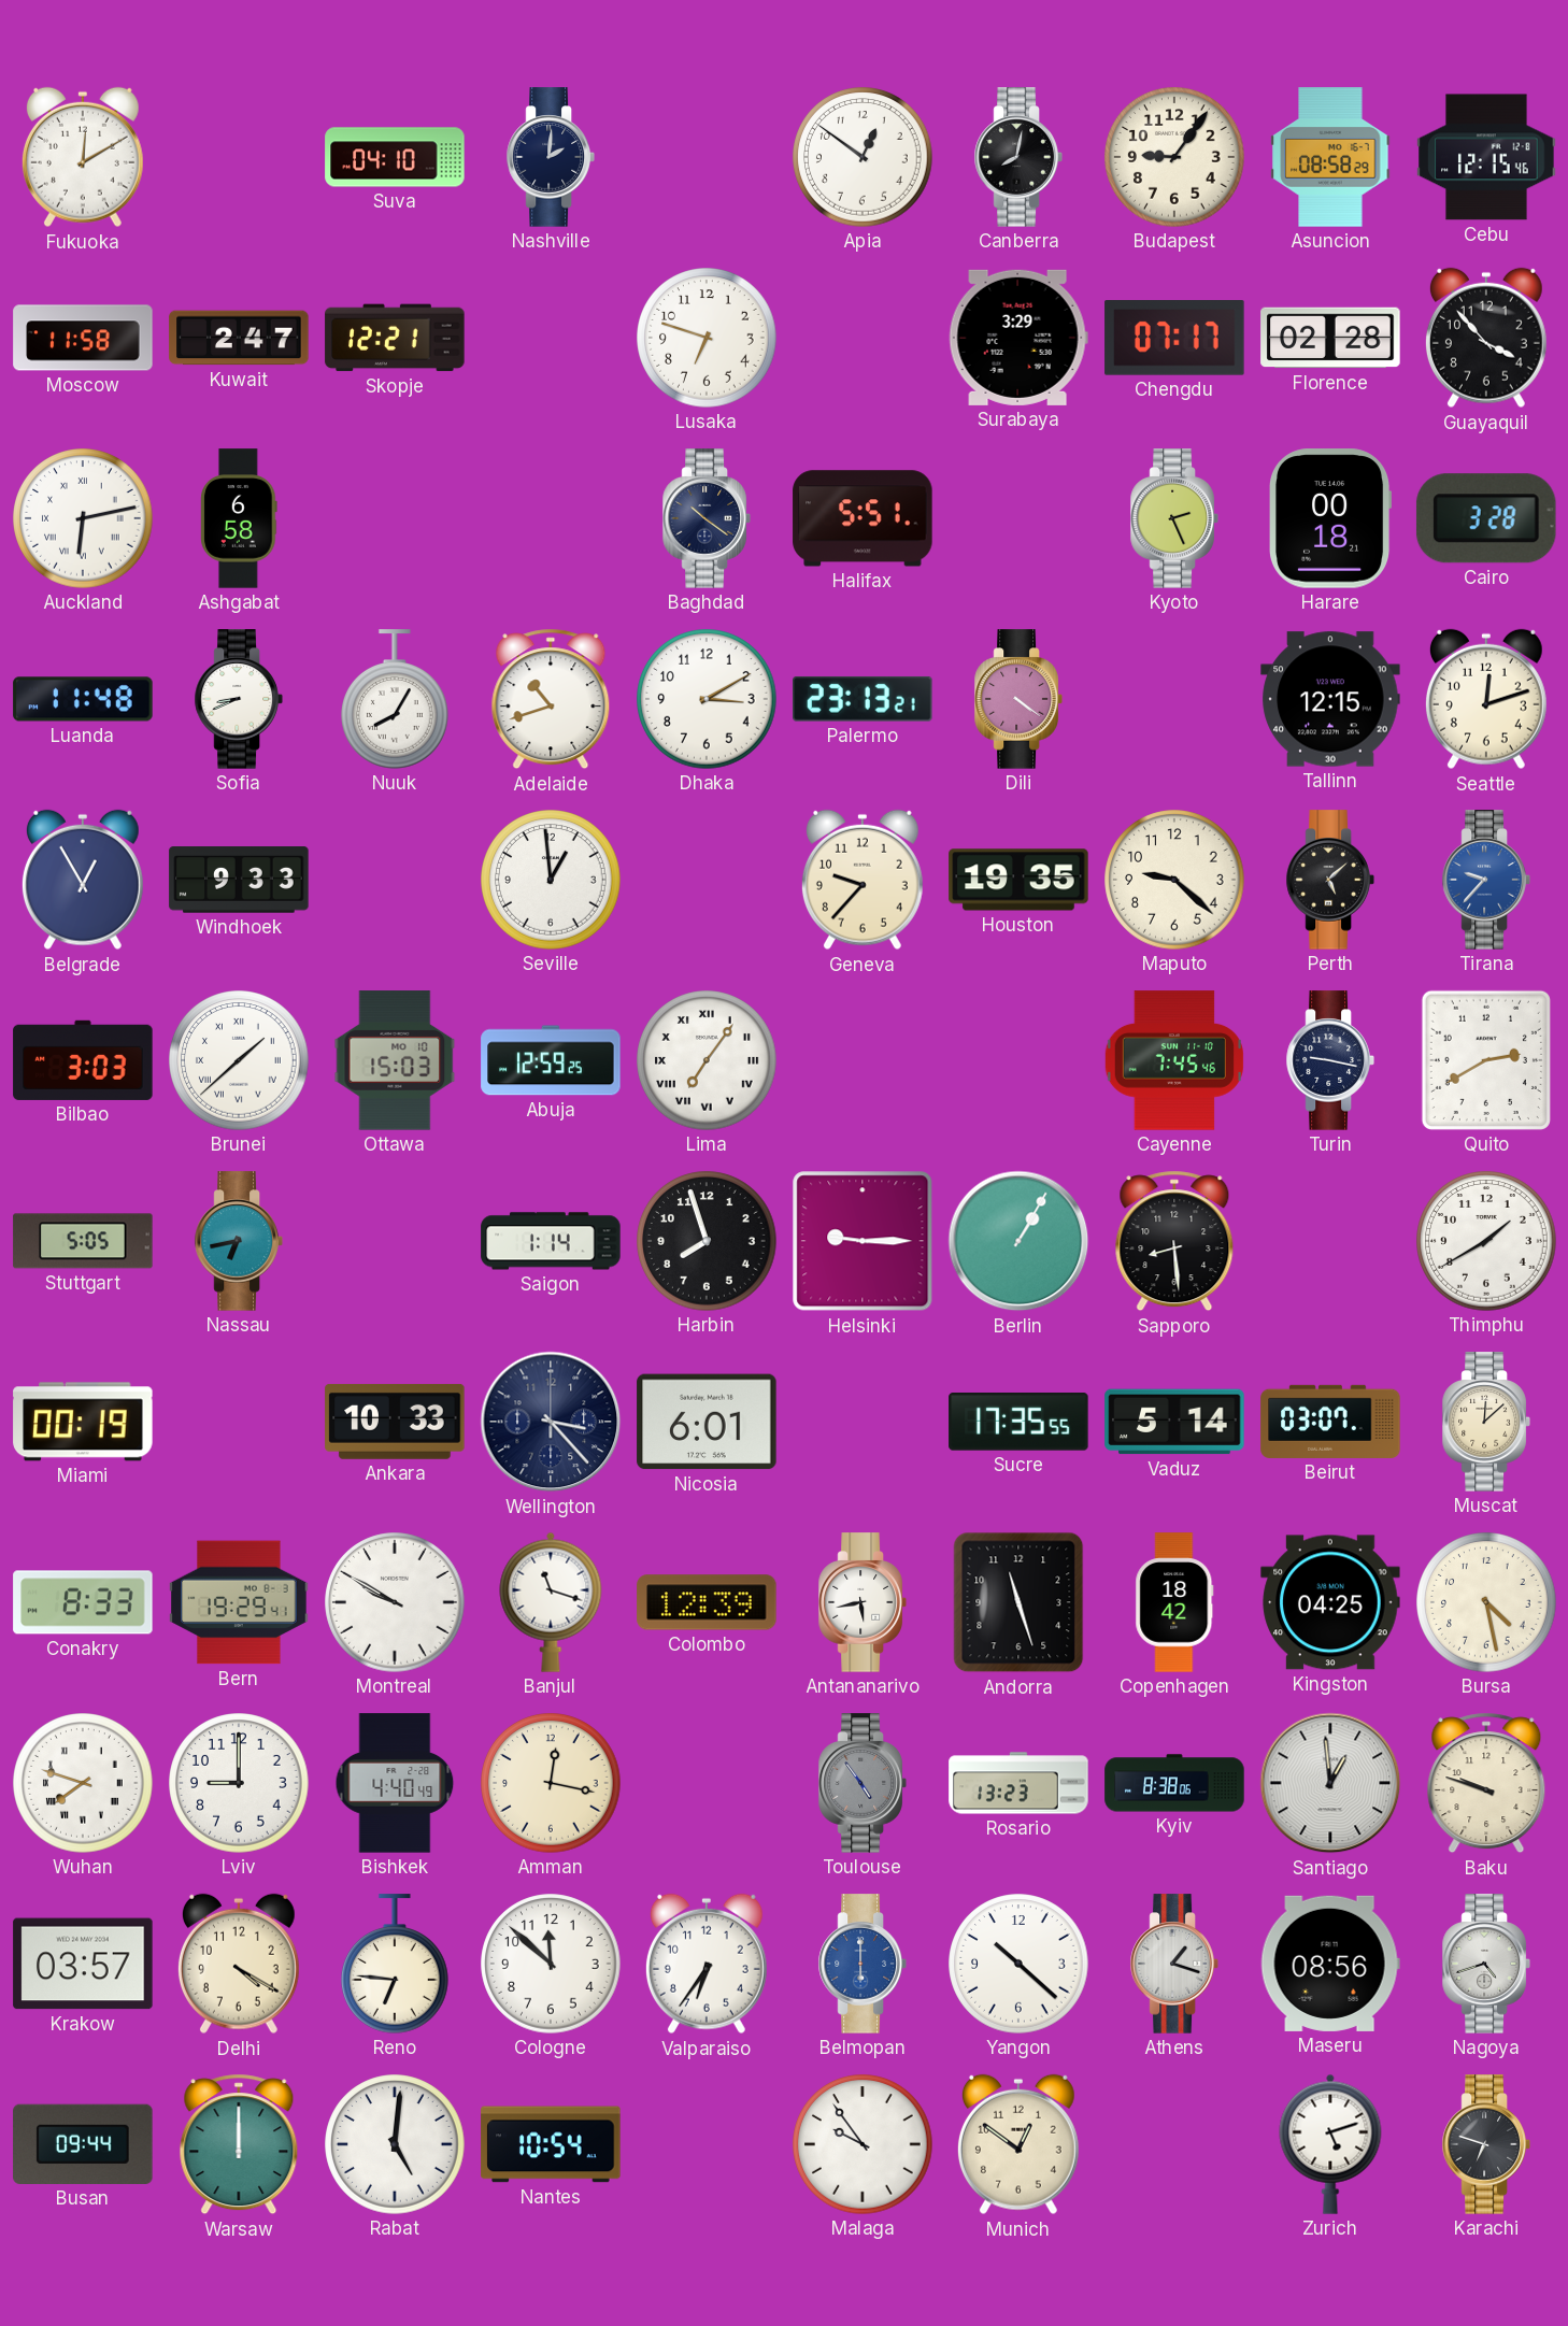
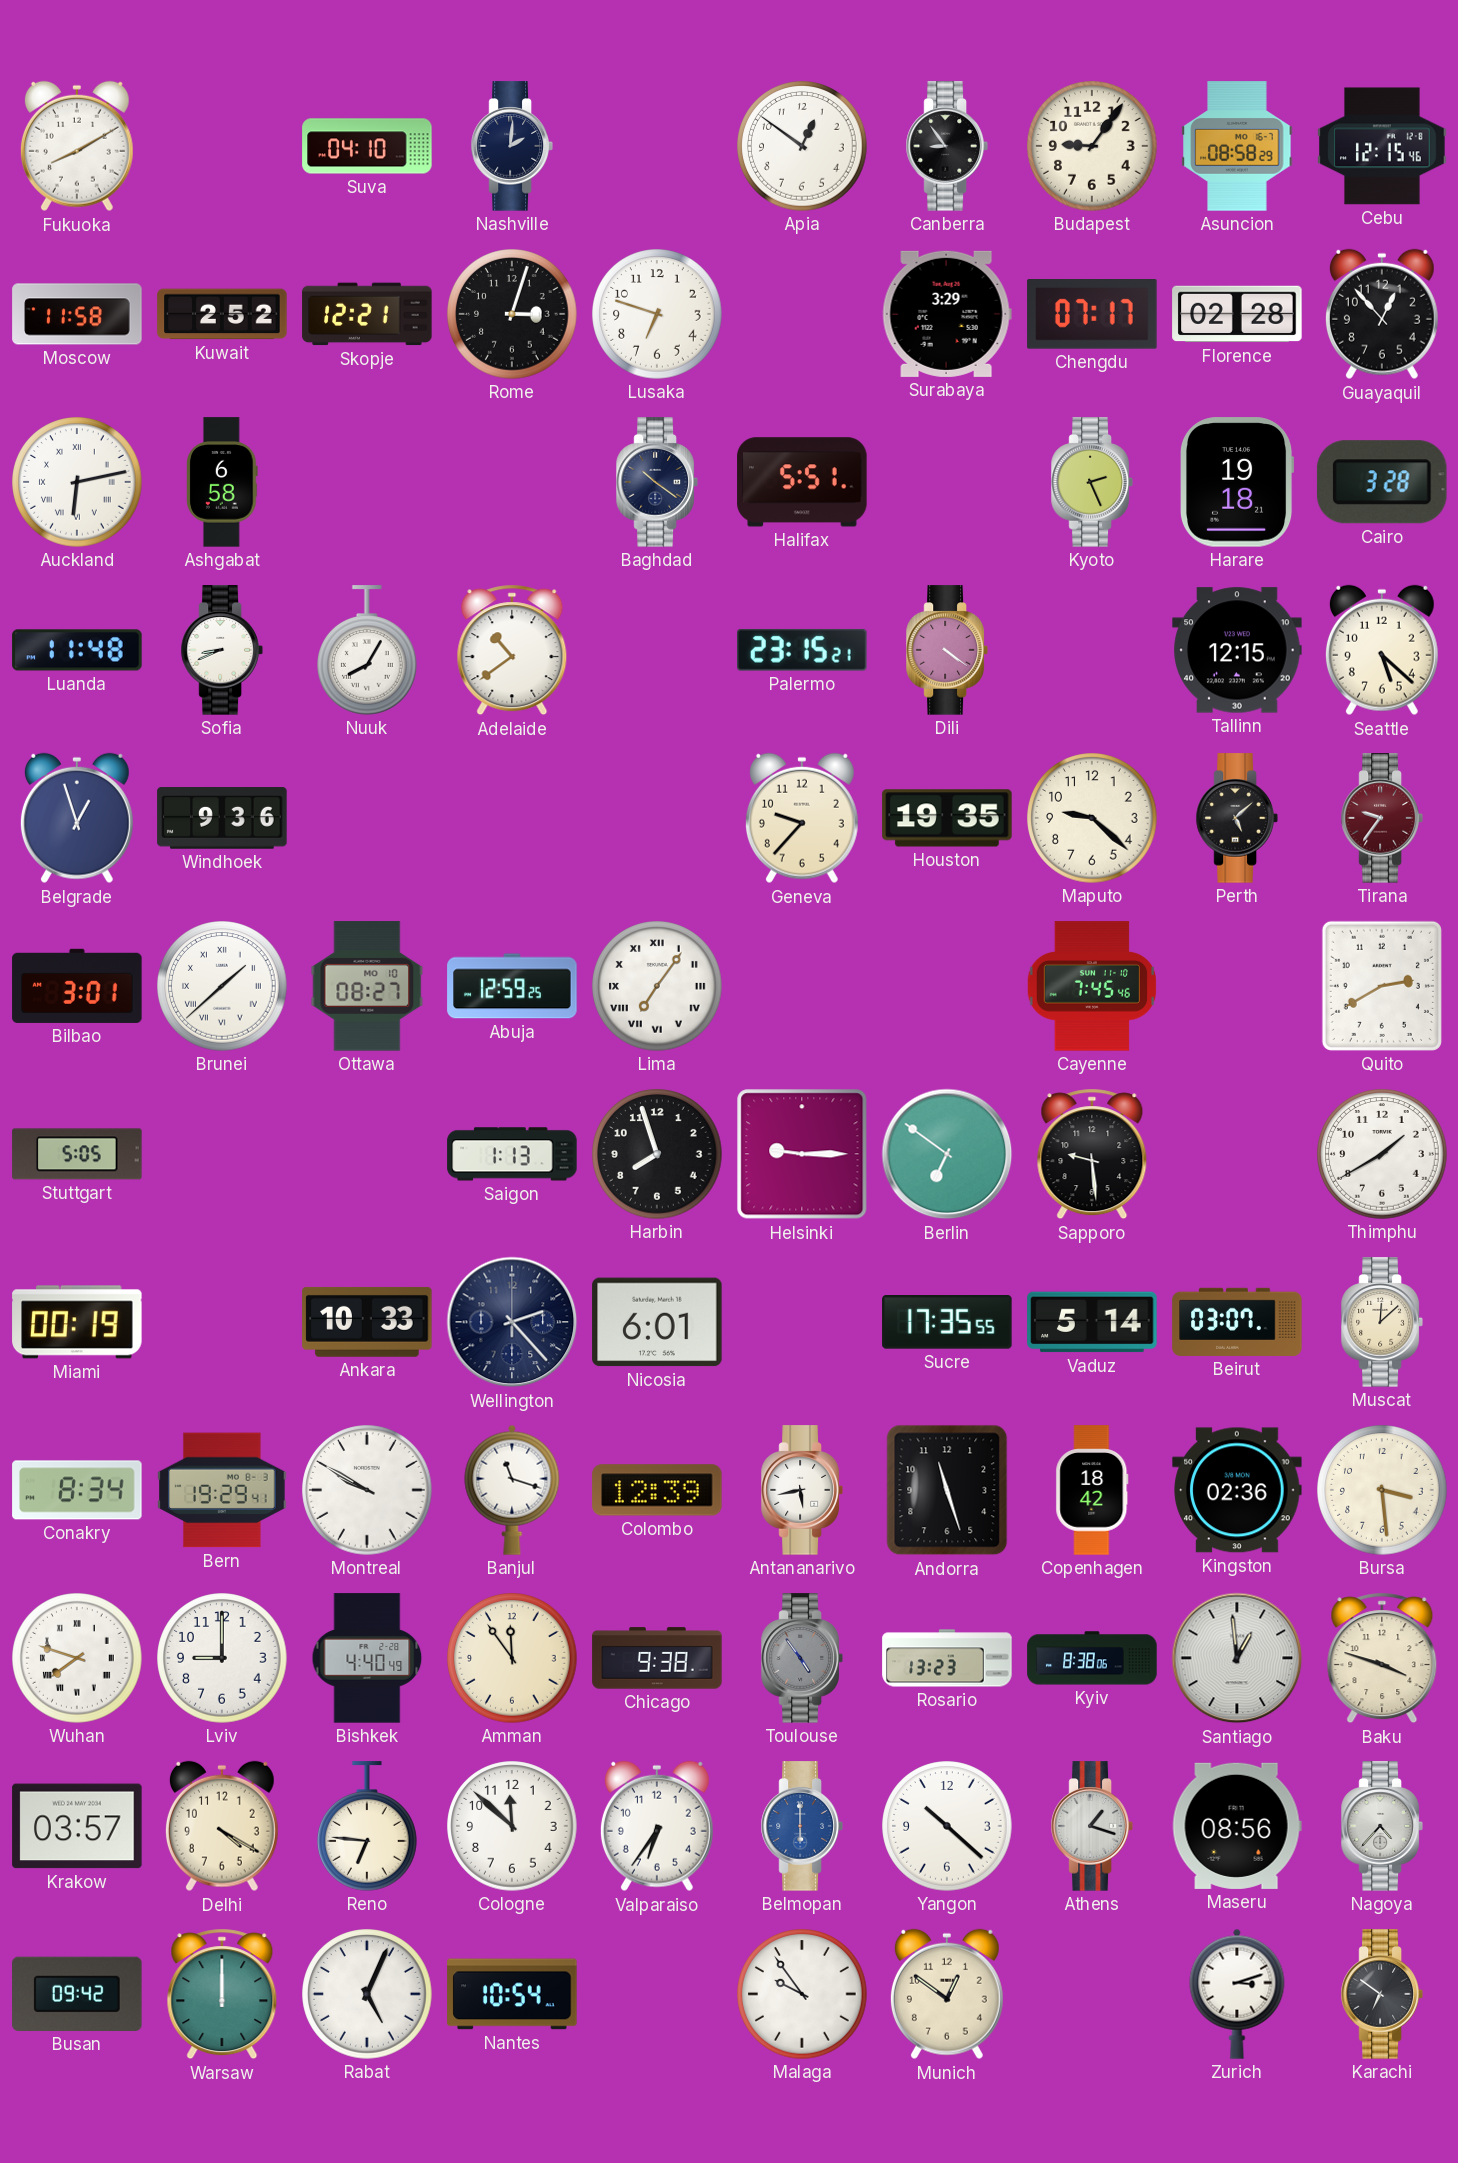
Fukuoka: 12:10 -> 8:10 (77, 146)
Canberra: 8:02 -> 8:54 (947, 146)
Kuwait: 2:47 -> 2:52 (222, 314)
Rome: none -> 3:03 (512, 314)
Guayaquil: 3:53 -> 12:53 (1382, 314)
Harare: 00:18 -> 19:18 (1238, 482)
Adelaide: 10:42 -> 10:39 (512, 650)
Dhaka: 3:10 -> none (707, 699)
Palermo: 23:13 -> 23:15 (802, 650)
Seattle: 12:12 -> 5:22 (1382, 650)
Belgrade: 12:55 -> 12:57 (77, 818)
Windhoek: 9:33 -> 9:36 (222, 818)
Seville: 12:59 -> none (551, 880)
Tirana: 9:37 -> 9:36 (1382, 818)
Tirana dial: blue -> burgundy (1382, 818)
Bilbao: 3:03 -> 3:01 (77, 986)
Ottawa: 15:03 -> 08:27 (367, 986)
Turin: 9:17 -> none (1330, 1060)
Nassau: 6:43 -> none (239, 1241)
Saigon: 1:14 -> 1:13 (512, 1154)
Berlin: 1:05 -> 6:51 (947, 1154)
Sapporo: 8:29 -> 9:29 (1092, 1154)
Wellington: 3:23 -> 2:23 (512, 1322)
Conakry: 8:33 -> 8:34 (77, 1490)
Kingston: 04:25 -> 02:36 (1237, 1490)
Bursa: 4:28 -> 3:29 (1382, 1490)
Amman: 12:17 -> 11:54 (512, 1658)
Chicago: none -> 9:38 (657, 1658)
Baku: 9:48 -> 3:48 (1382, 1658)
Nagoya: 4:42 -> 4:37 (1382, 1826)
Busan: 09:44 -> 09:42 (77, 1994)
Rabat: 5:01 -> 5:04 (367, 1994)
Zurich: 5:12 -> 3:12 (1237, 1994)
Karachi: 6:48 -> 6:51 (1382, 1994)
